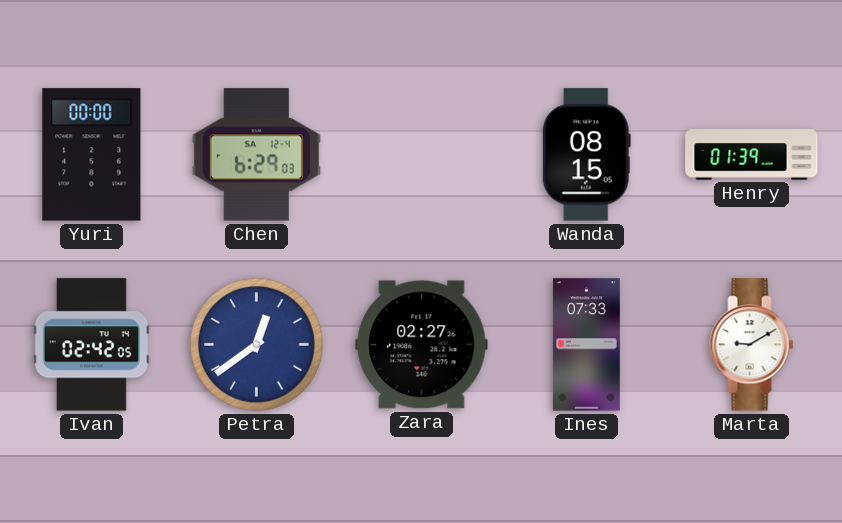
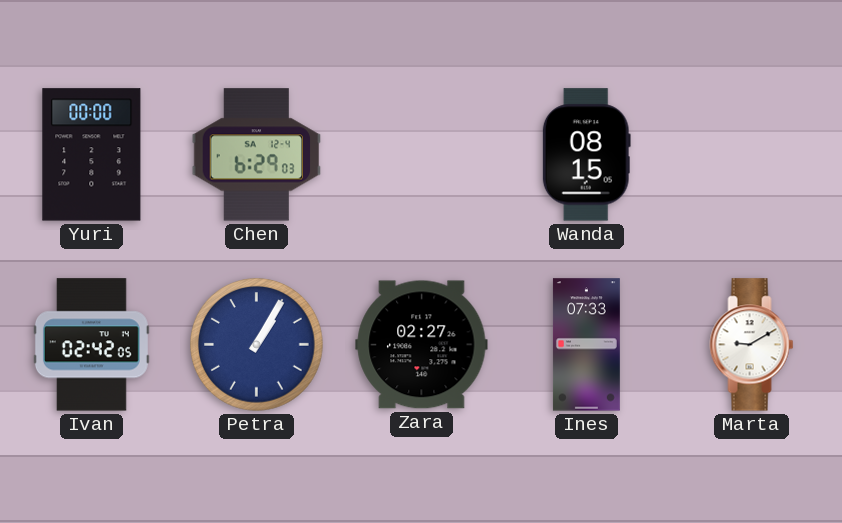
Henry: 01:39 -> none (752, 155)
Petra: 12:39 -> 1:05 (257, 345)
